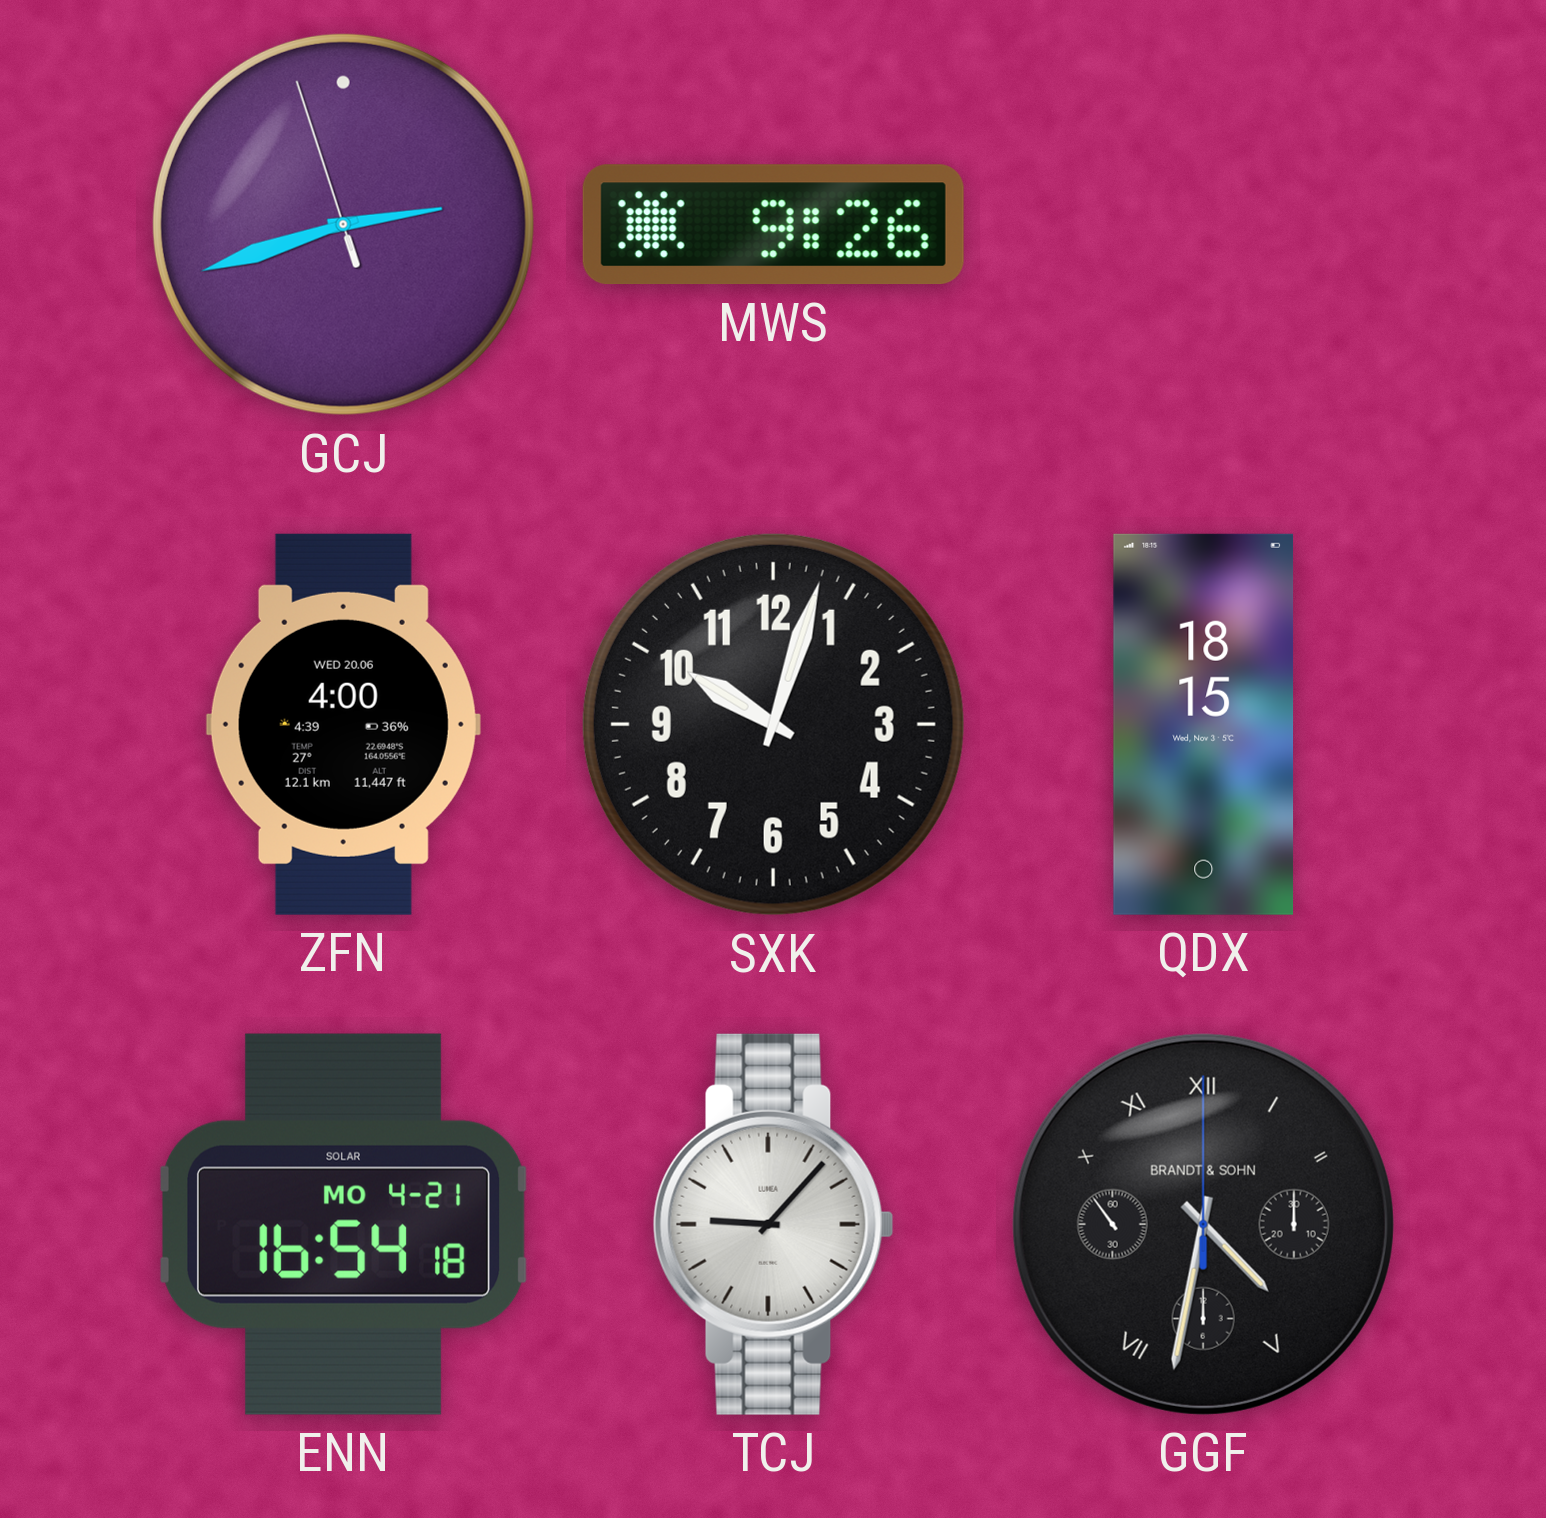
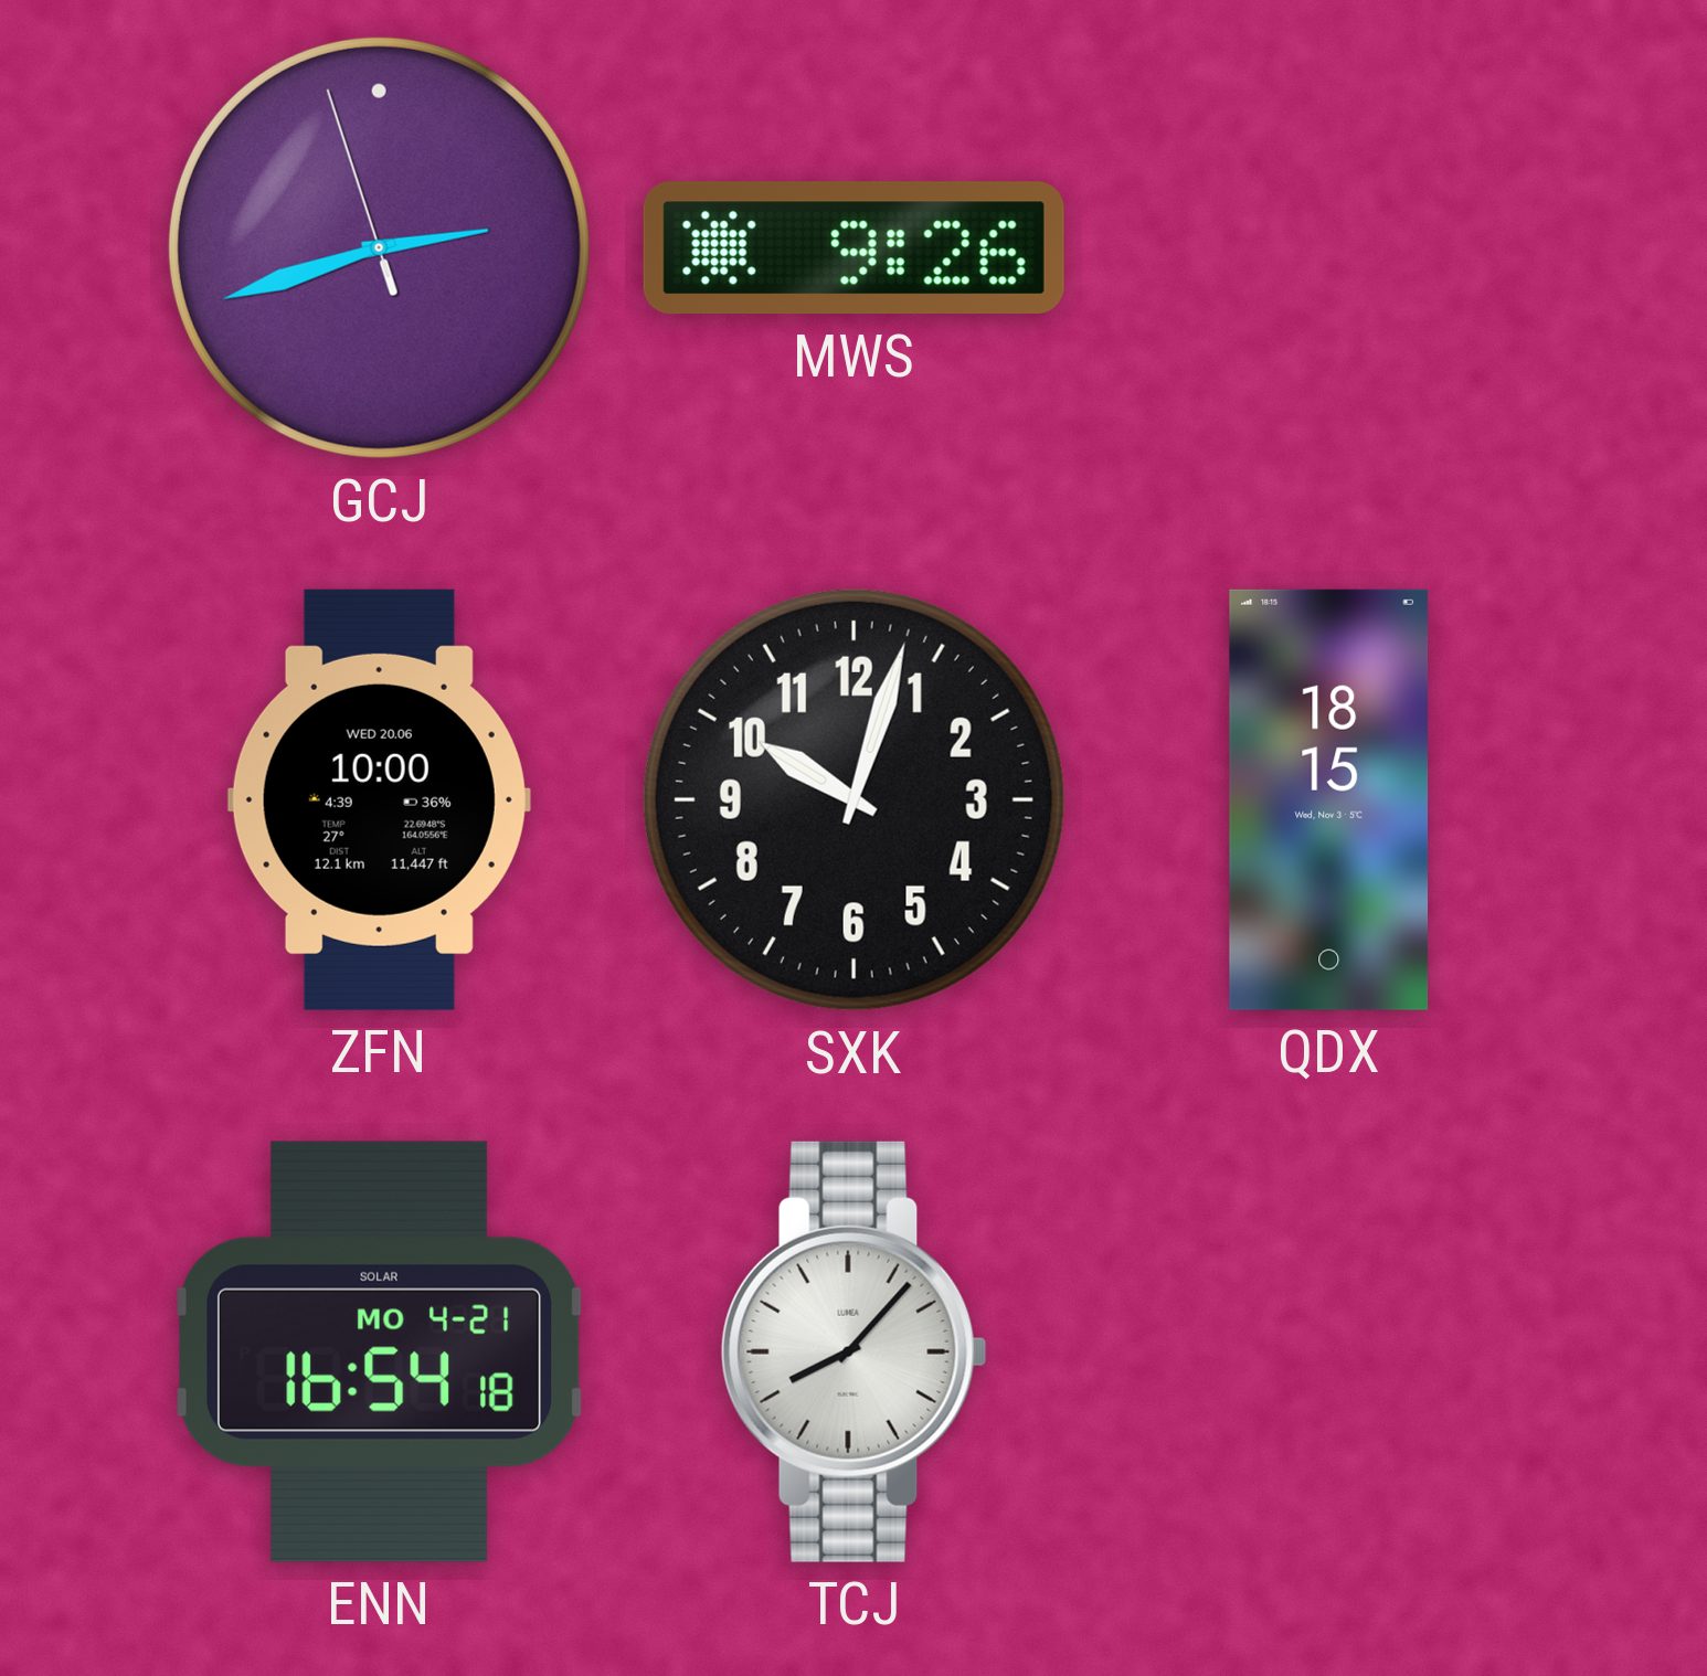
ZFN: 4:00 -> 10:00 (379, 799)
TCJ: 9:07 -> 8:07 (853, 1351)
GGF: 4:31 -> none (1203, 1224)
